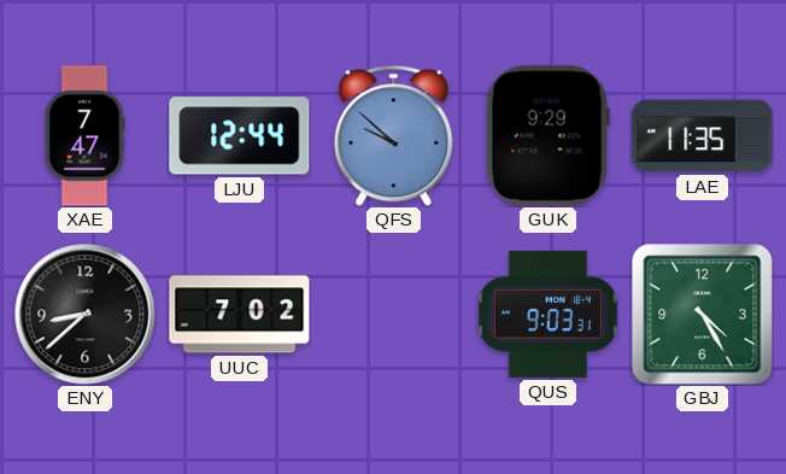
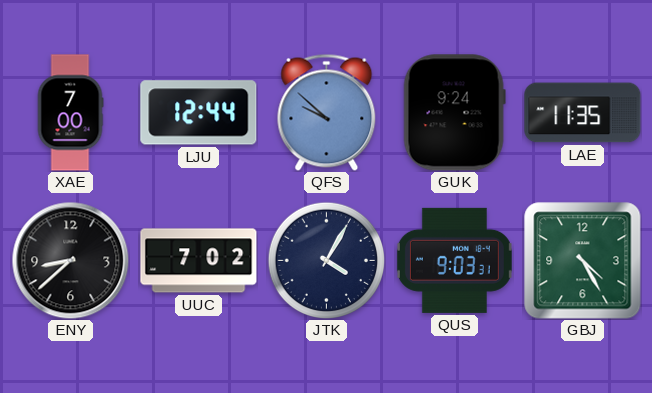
XAE: 7:47 -> 7:00 (70, 113)
GUK: 9:29 -> 9:24 (454, 113)
JTK: none -> 4:05 (326, 260)
